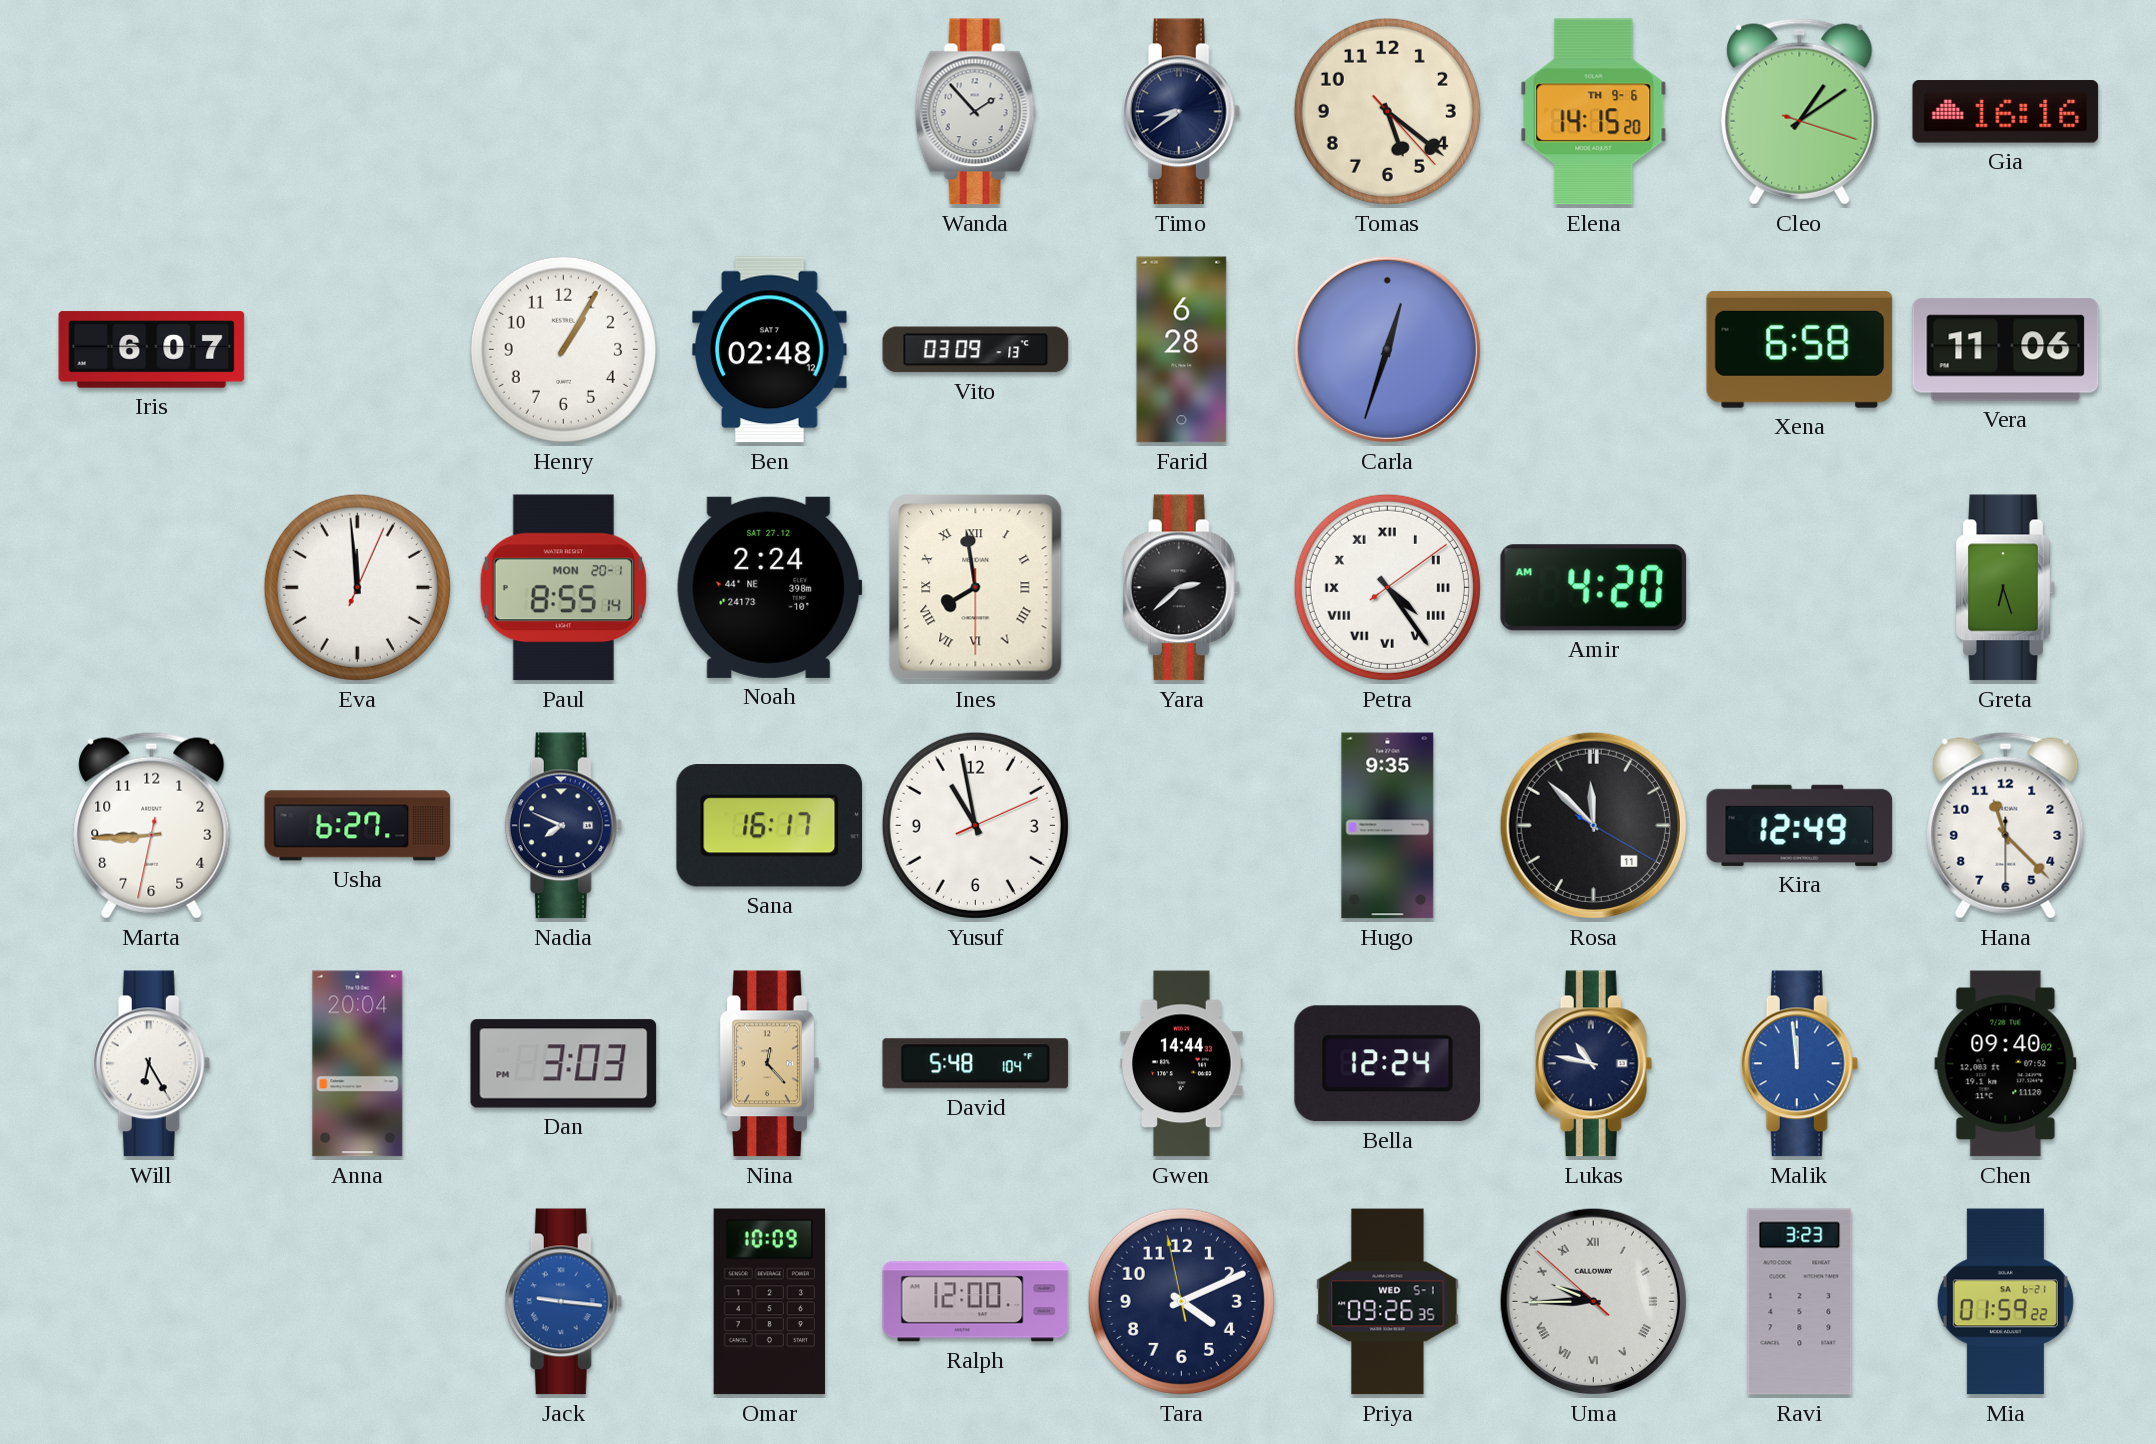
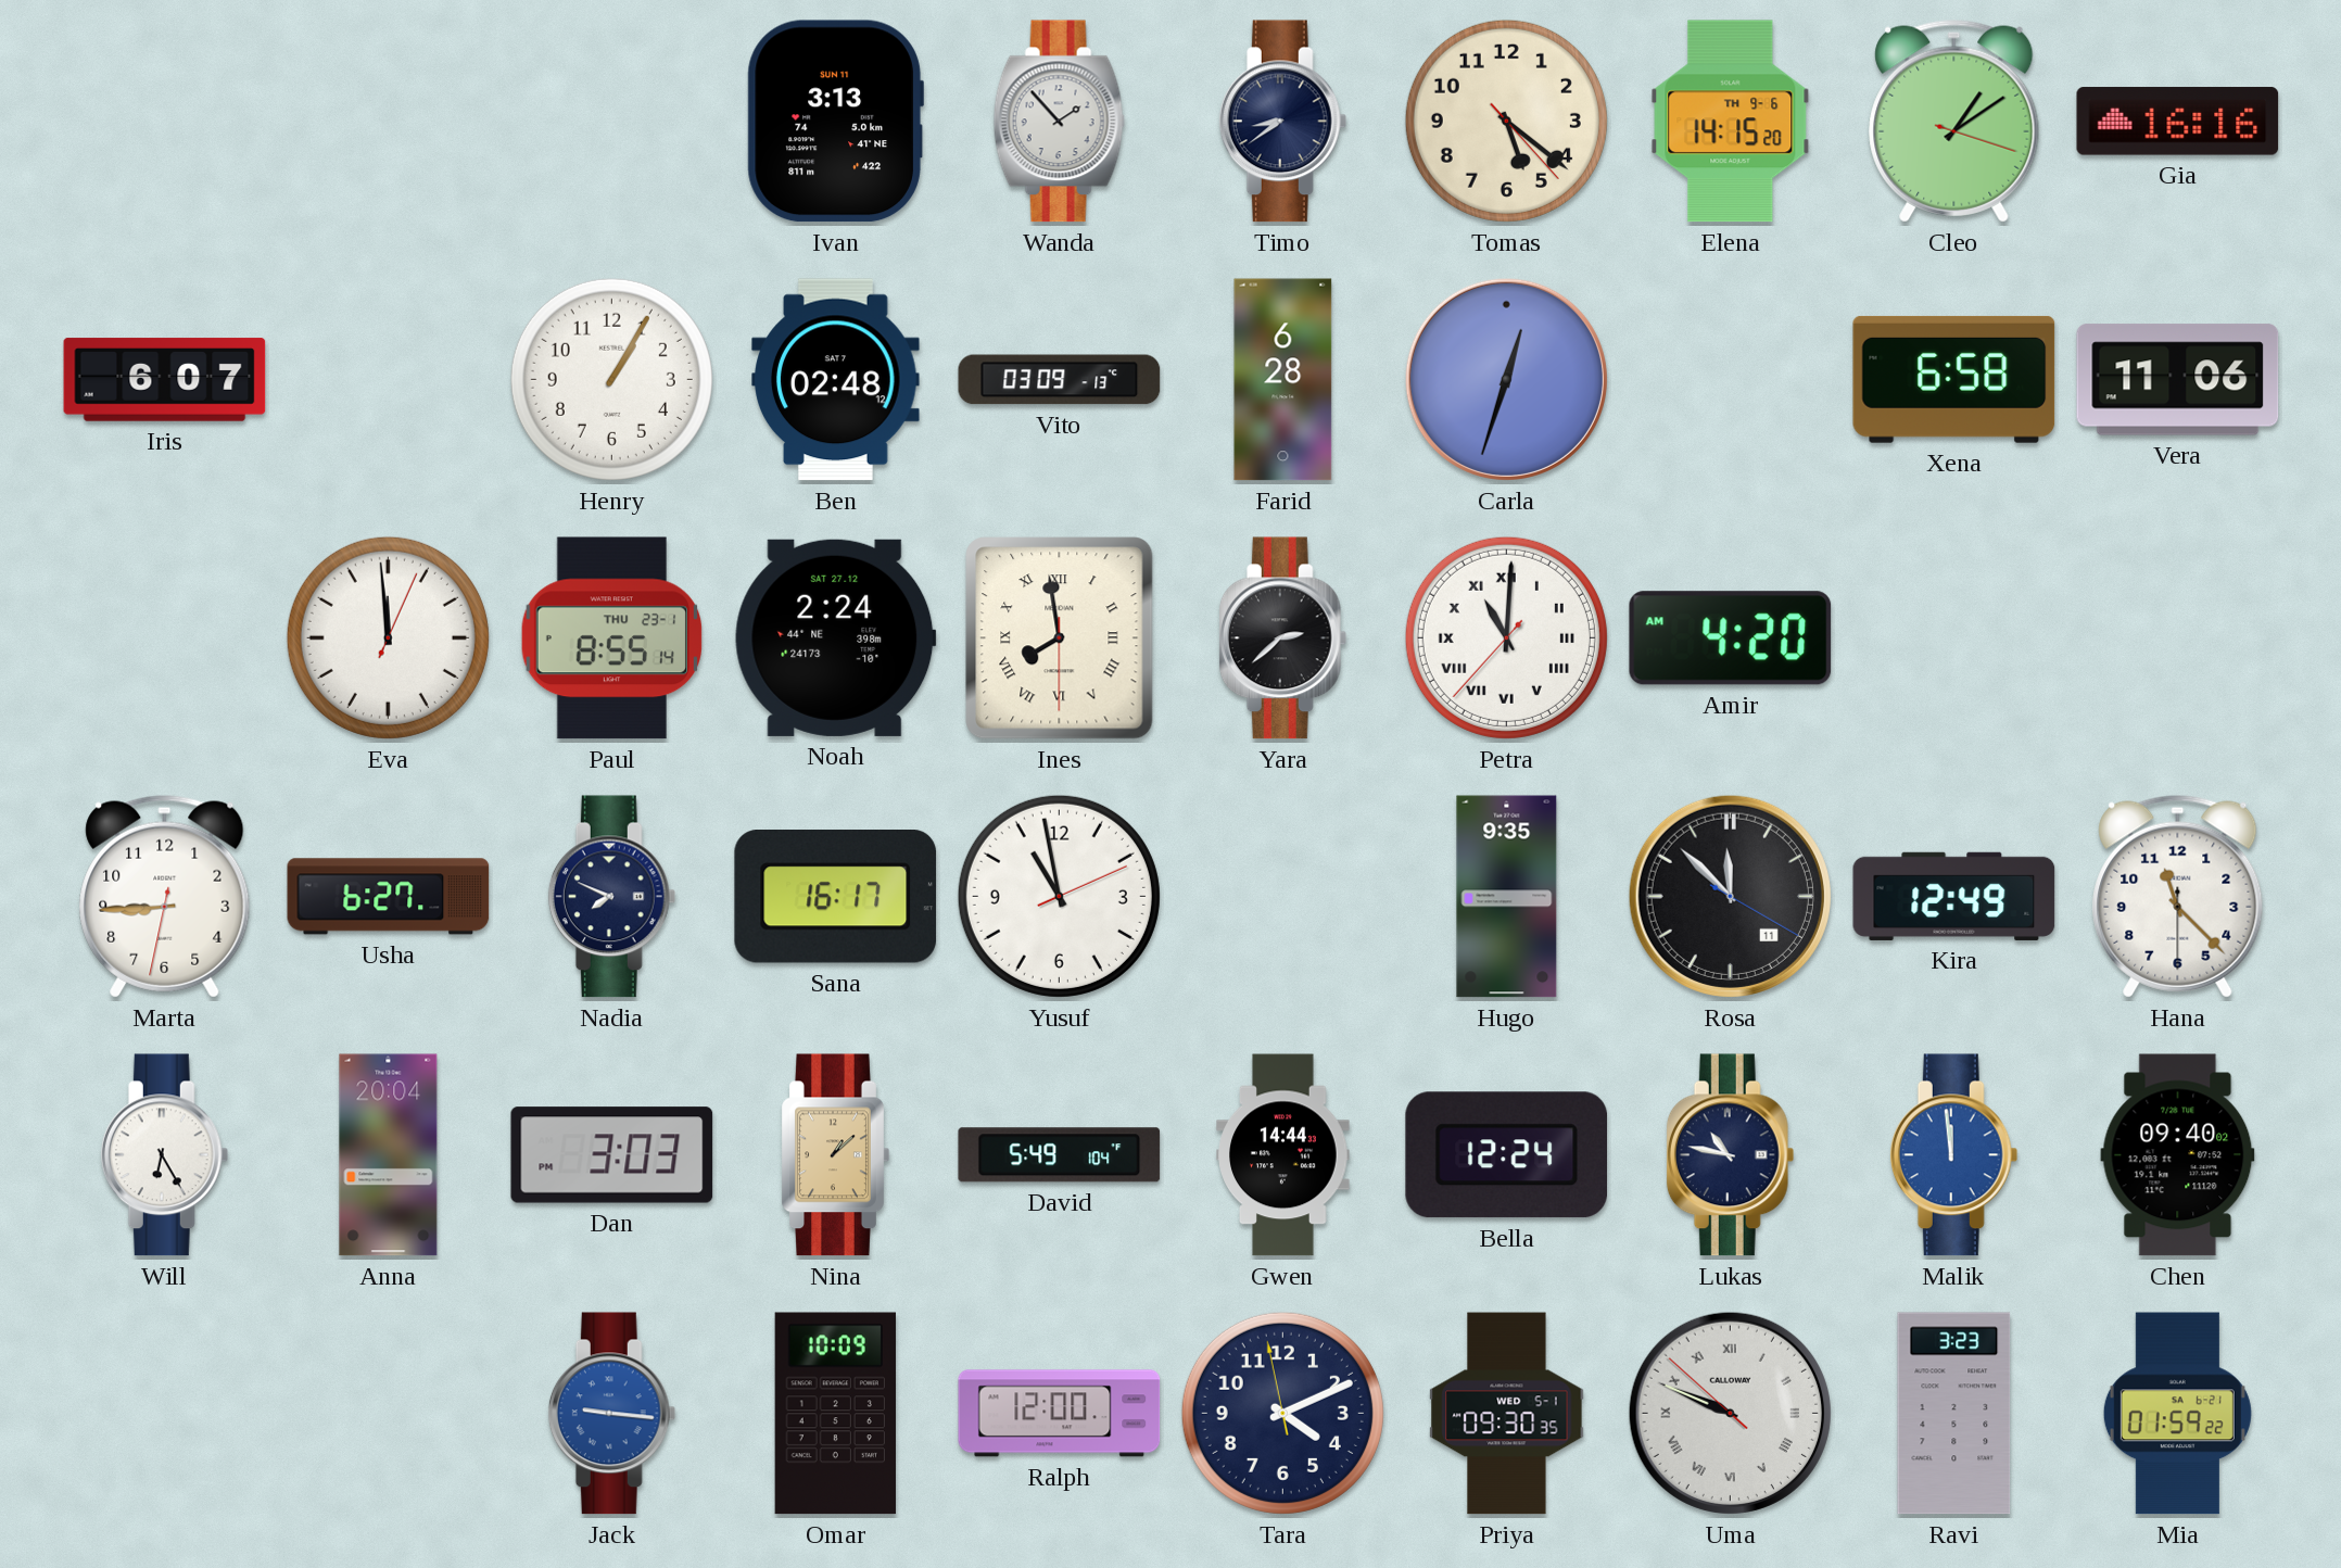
Ivan: none -> 3:13 (835, 122)
Paul date: MON 20-1 -> THU 23-1 (611, 638)
Petra: 4:24 -> 11:00 (1506, 637)
Greta: 6:27 -> none (2005, 588)
Nina: 12:23 -> 1:08 (835, 1155)
David: 5:48 -> 5:49 (1060, 1155)
Priya: 09:26 -> 09:30 (1507, 1414)
Uma: 9:44 -> 9:48 (1730, 1413)
